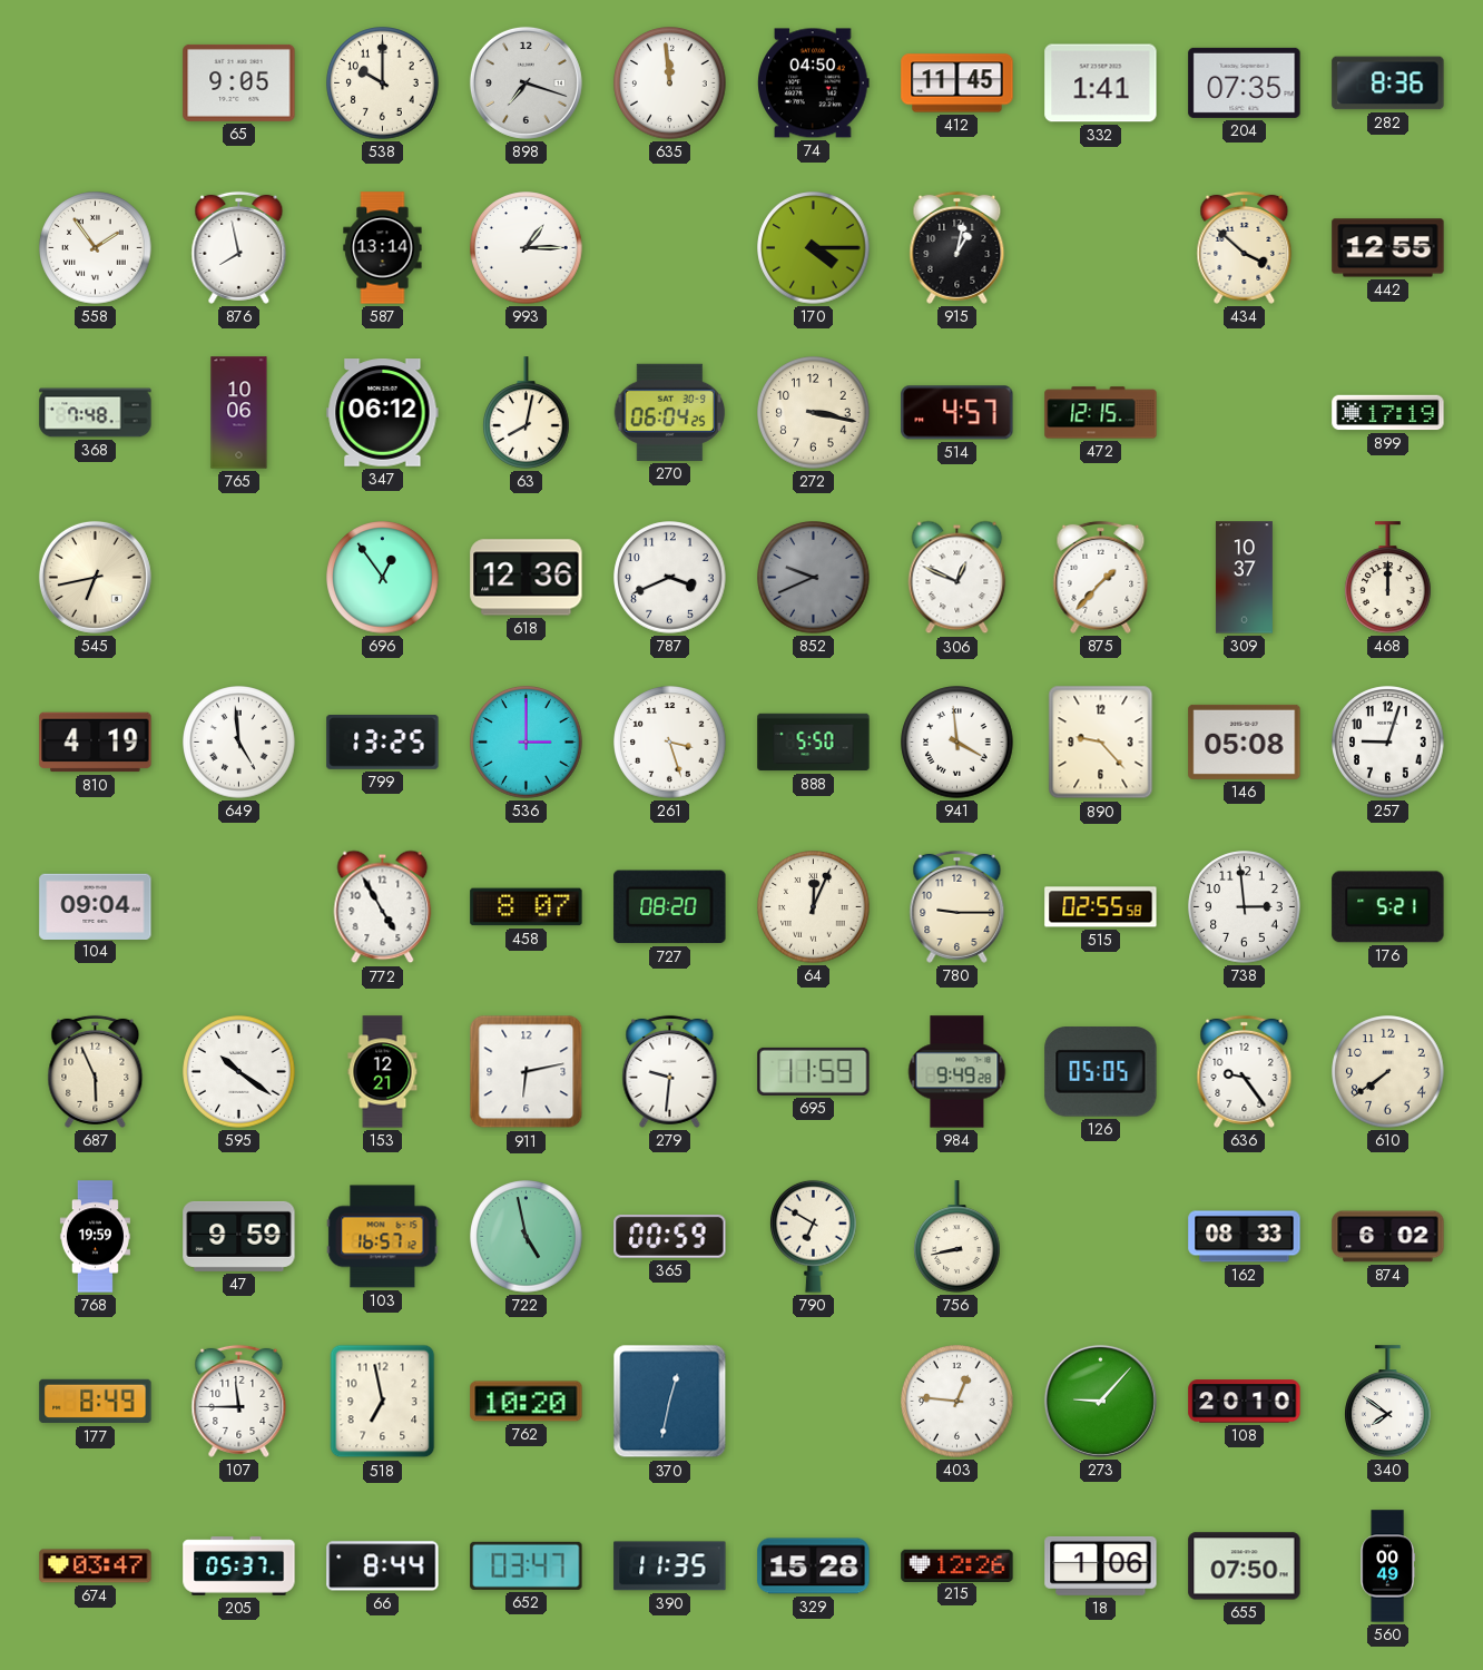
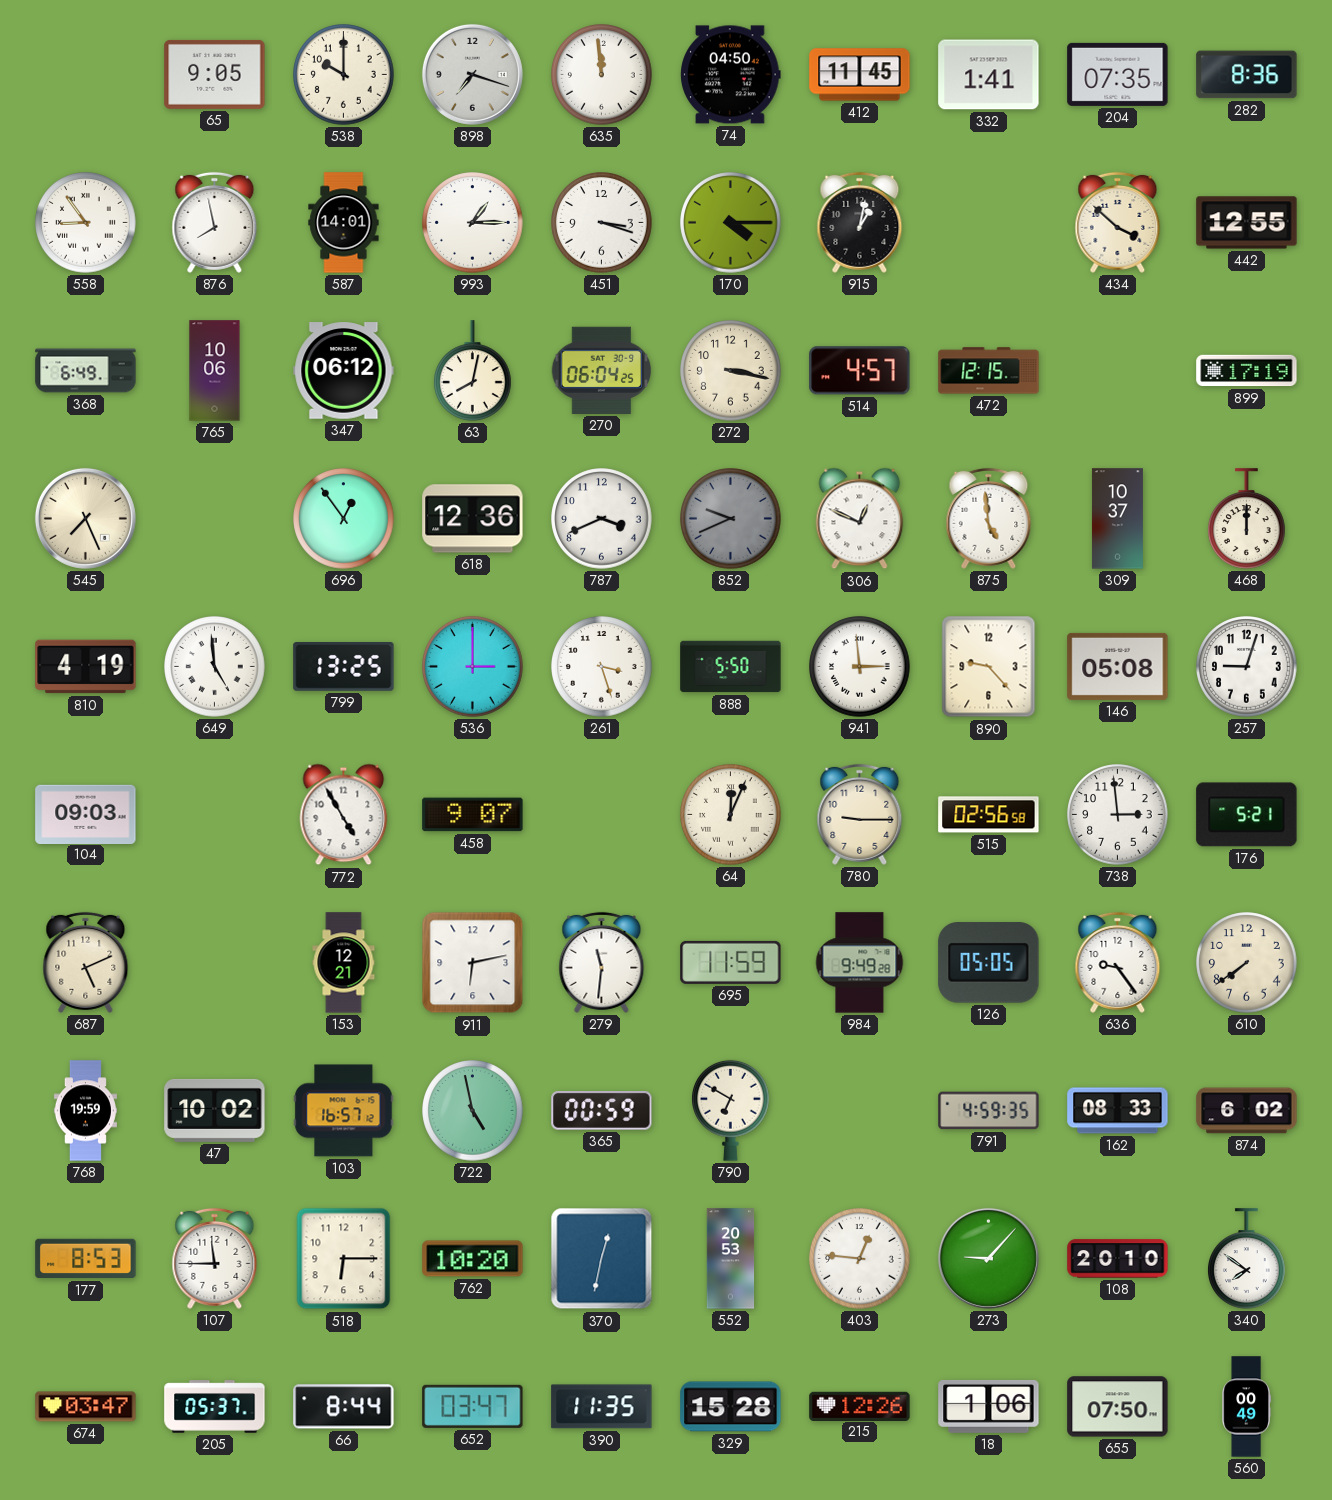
558: 1:54 -> 8:54 (86, 223)
587: 13:14 -> 14:01 (344, 223)
451: none -> 3:18 (602, 223)
368: 7:48 -> 6:49 (86, 371)
545: 6:43 -> 7:26 (85, 518)
875: 1:37 -> 4:59 (989, 518)
941: 3:59 -> 2:59 (860, 667)
104: 09:04 -> 09:03 (86, 814)
458: 8:07 -> 9:07 (473, 815)
727: 08:20 -> none (670, 907)
515: 02:55 -> 02:56 (989, 815)
687: 5:56 -> 5:11 (86, 962)
595: 10:21 -> none (239, 1072)
279: 9:31 -> 11:31 (602, 962)
47: 9:59 -> 10:02 (215, 1110)
756: 8:43 -> none (957, 1237)
791: none -> 4:59 (989, 1111)
177: 8:49 -> 8:53 (86, 1259)
518: 6:58 -> 6:15 (344, 1259)
552: none -> 20:53 (731, 1259)
